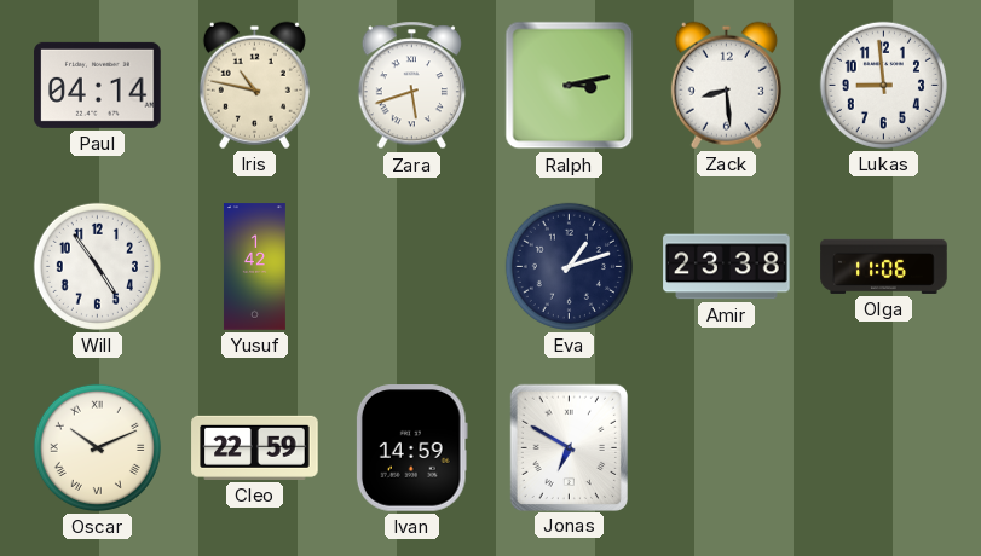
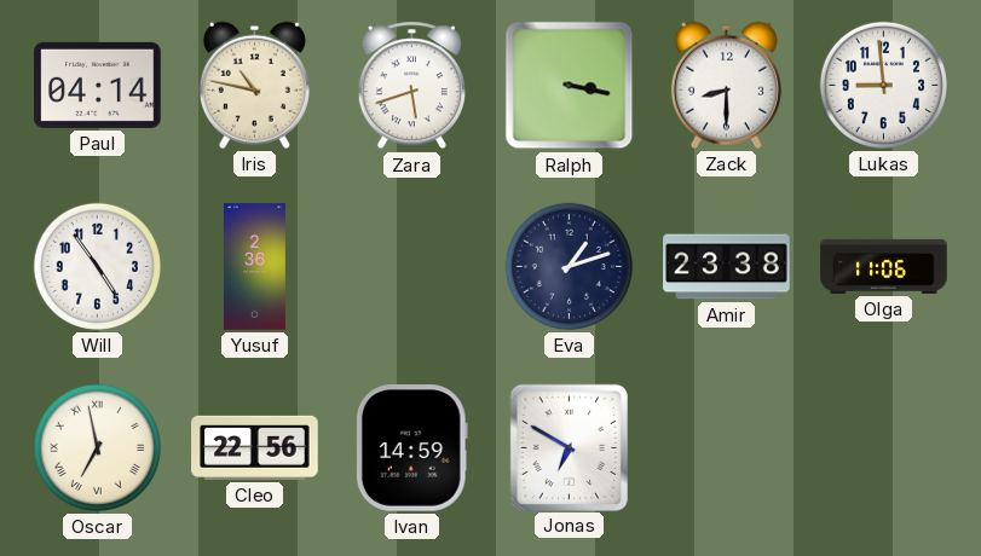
Ralph: 3:13 -> 3:17 (570, 86)
Zack: 8:29 -> 8:30 (726, 85)
Yusuf: 1:42 -> 2:36 (254, 267)
Oscar: 10:11 -> 6:58 (97, 447)
Cleo: 22:59 -> 22:56 (255, 447)
